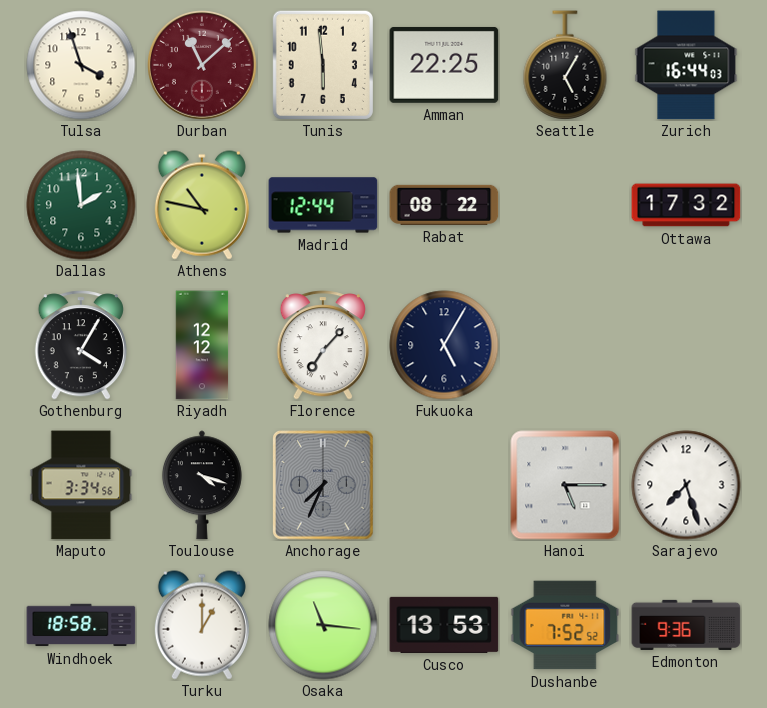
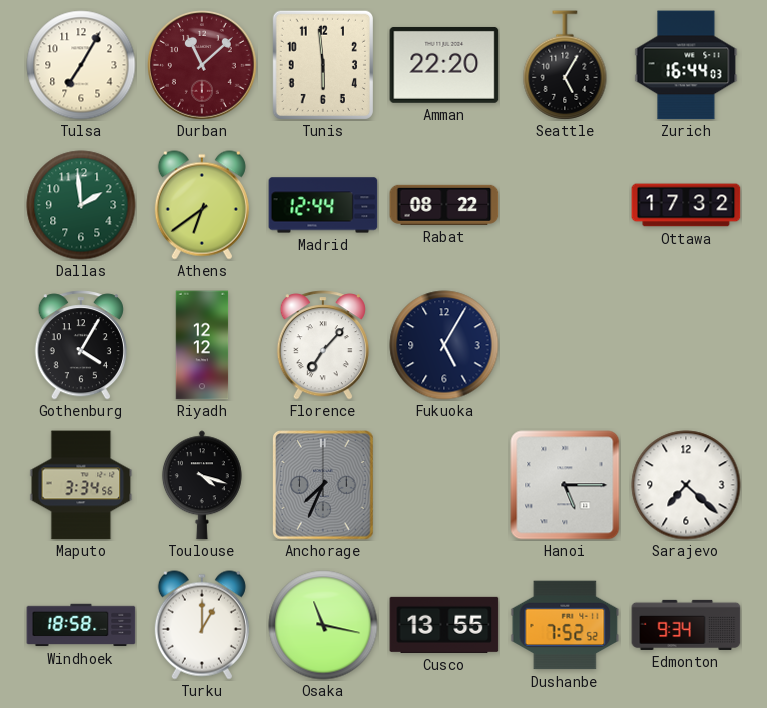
Tulsa: 3:57 -> 7:05 (81, 65)
Amman: 22:25 -> 22:20 (444, 65)
Athens: 10:47 -> 6:39 (202, 205)
Sarajevo: 7:27 -> 7:22 (686, 485)
Osaka: 11:16 -> 11:17 (323, 625)
Cusco: 13:53 -> 13:55 (444, 625)
Edmonton: 9:36 -> 9:34 (686, 625)
